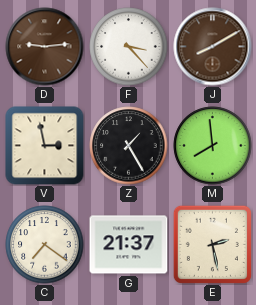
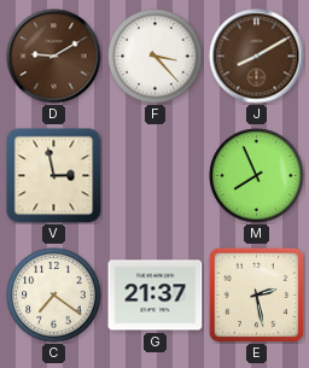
D: 9:14 -> 9:10 (54, 57)
Z: 1:25 -> none (129, 146)
M: 7:59 -> 7:56 (257, 176)
